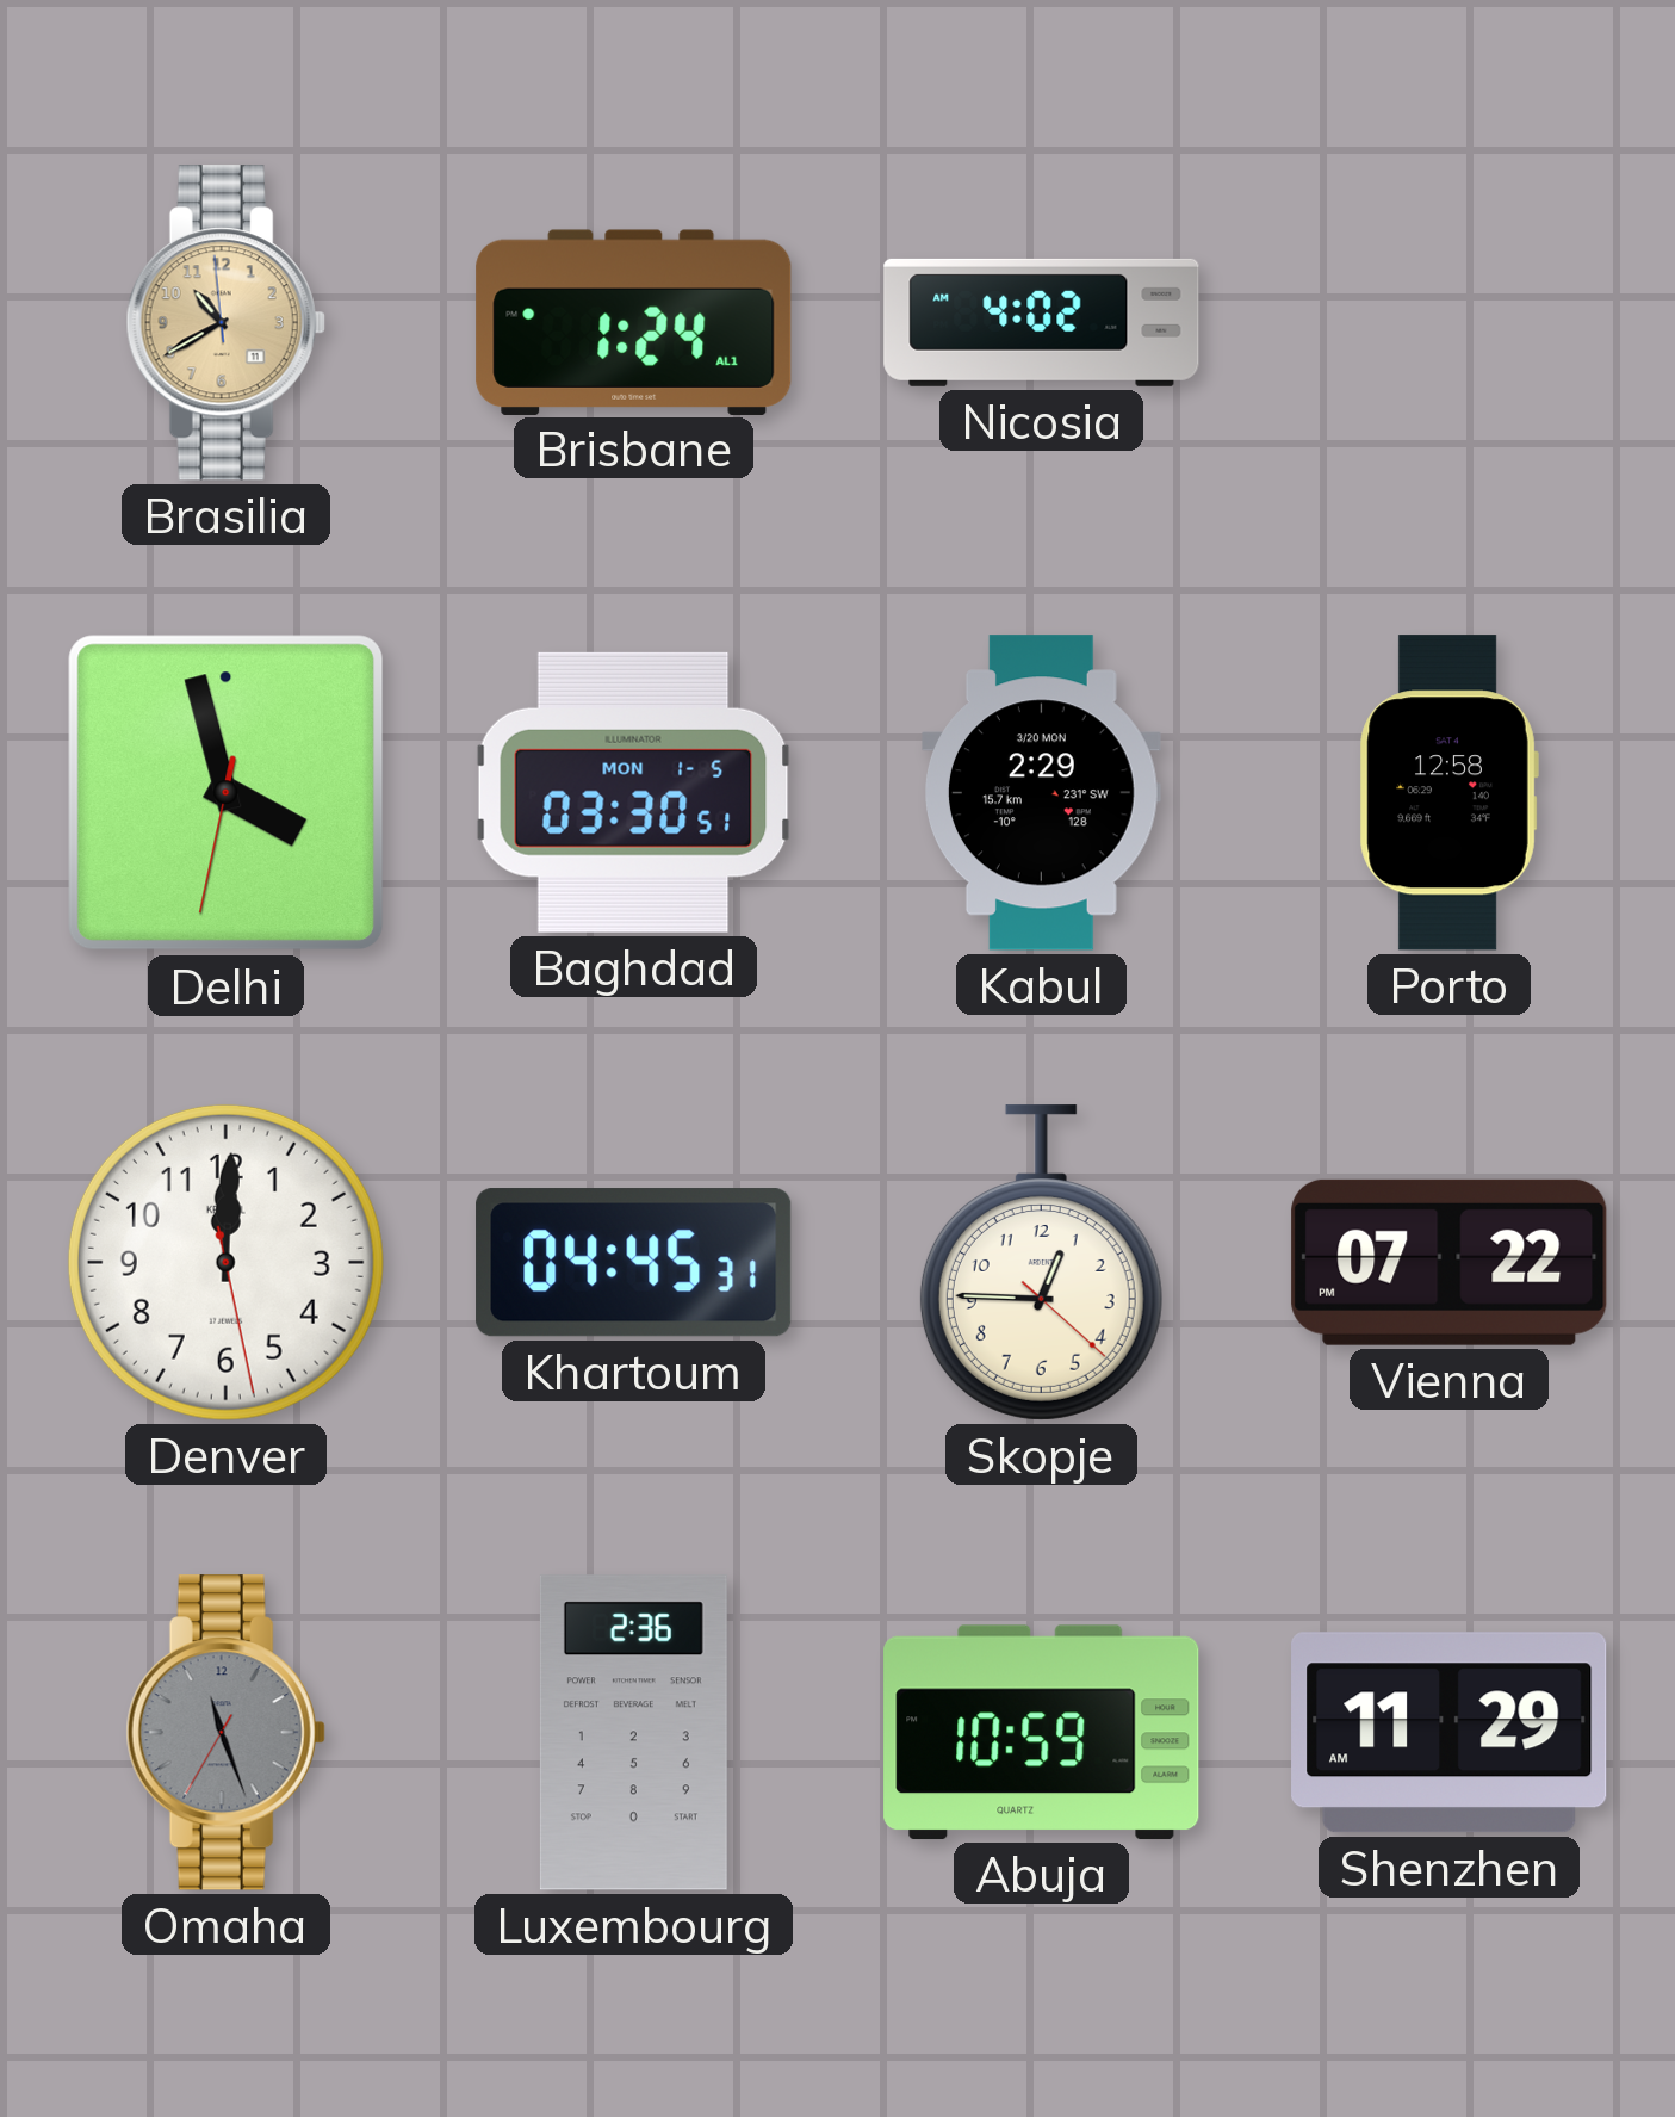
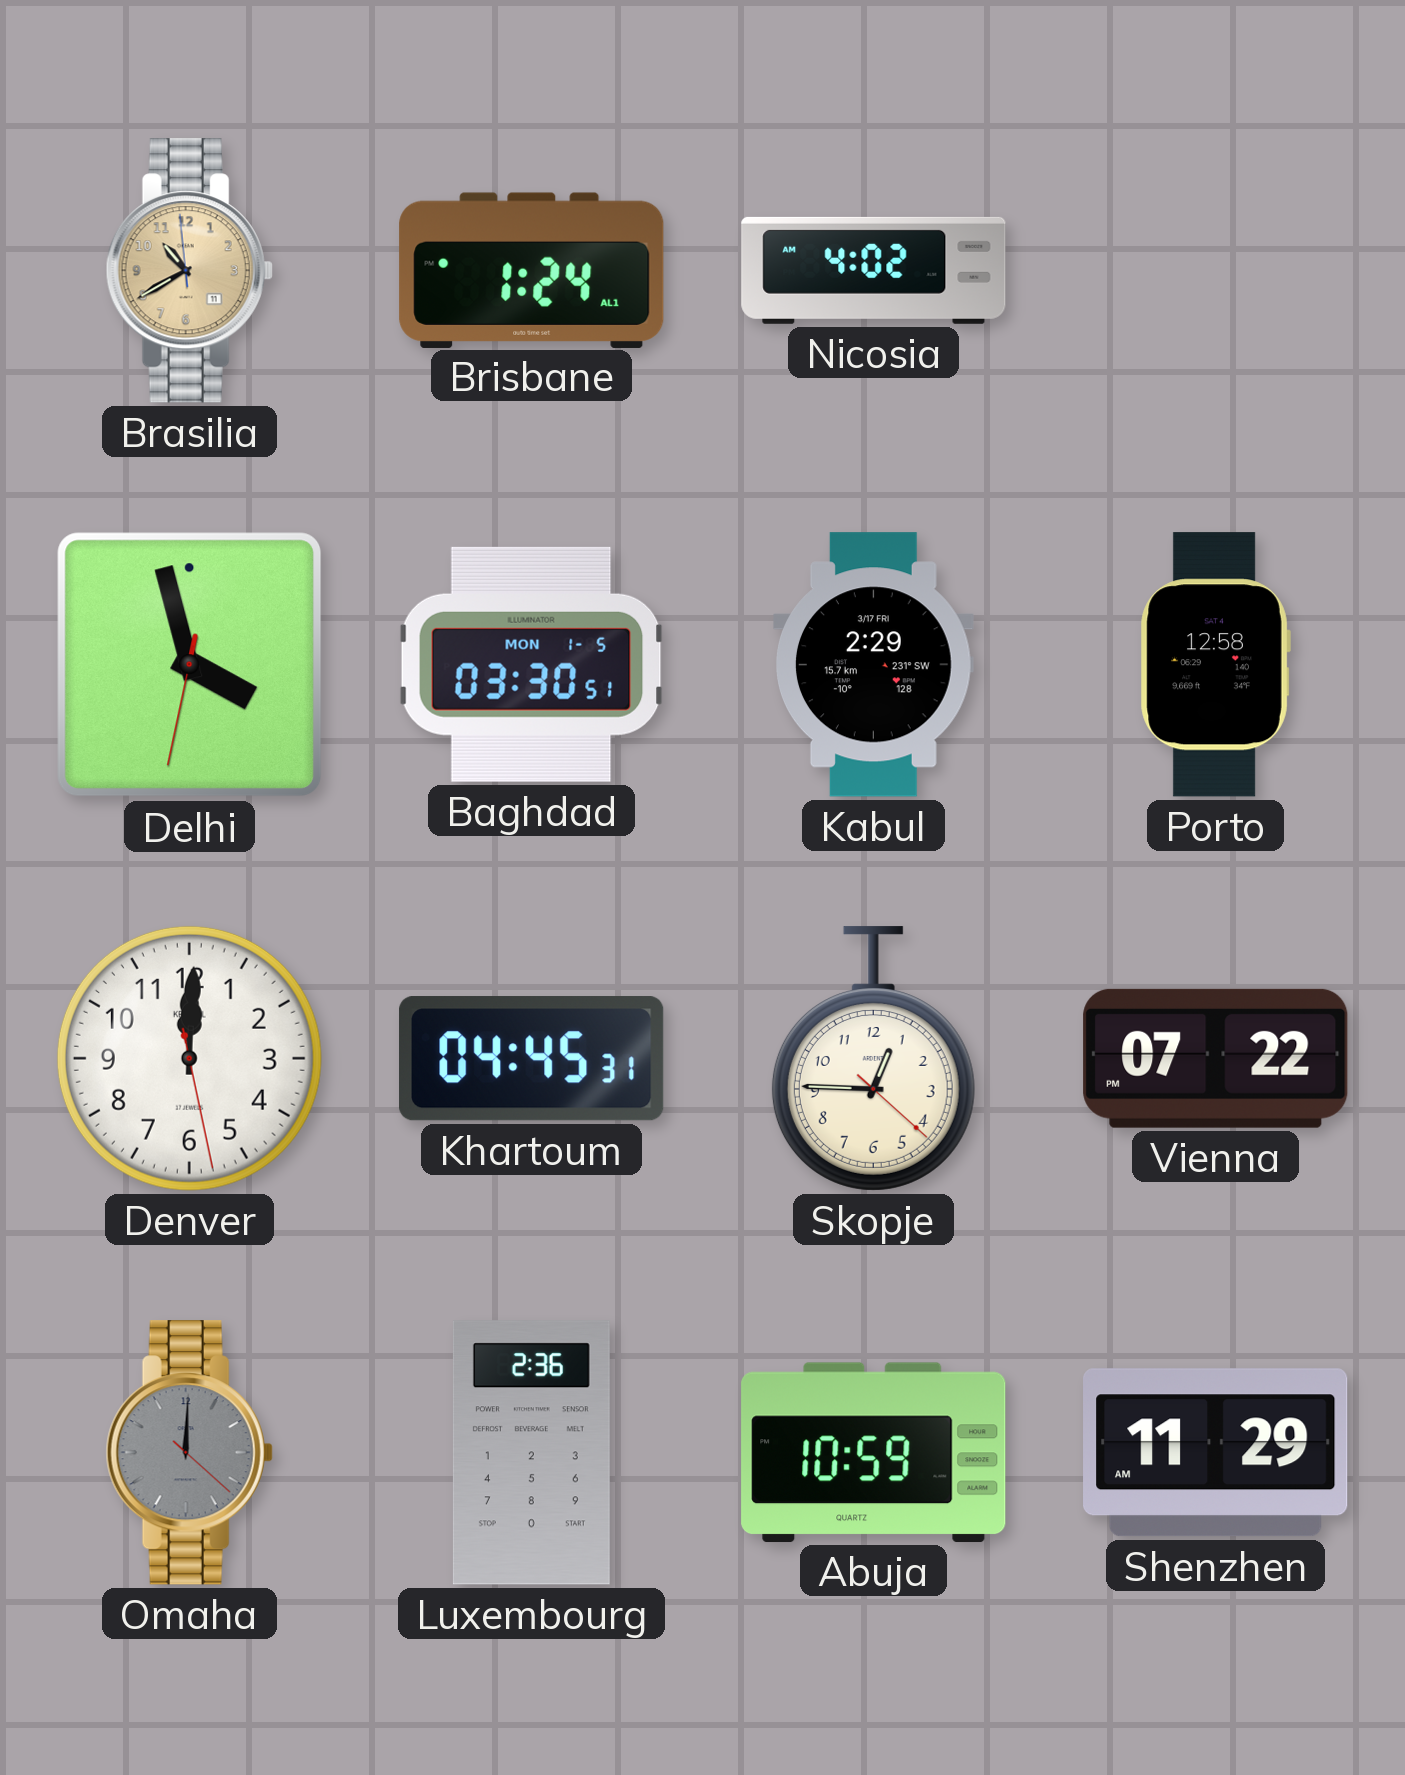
Kabul date: 3/20 MON -> 3/17 FRI (874, 665)
Omaha: 11:26 -> 12:00 (189, 1453)
